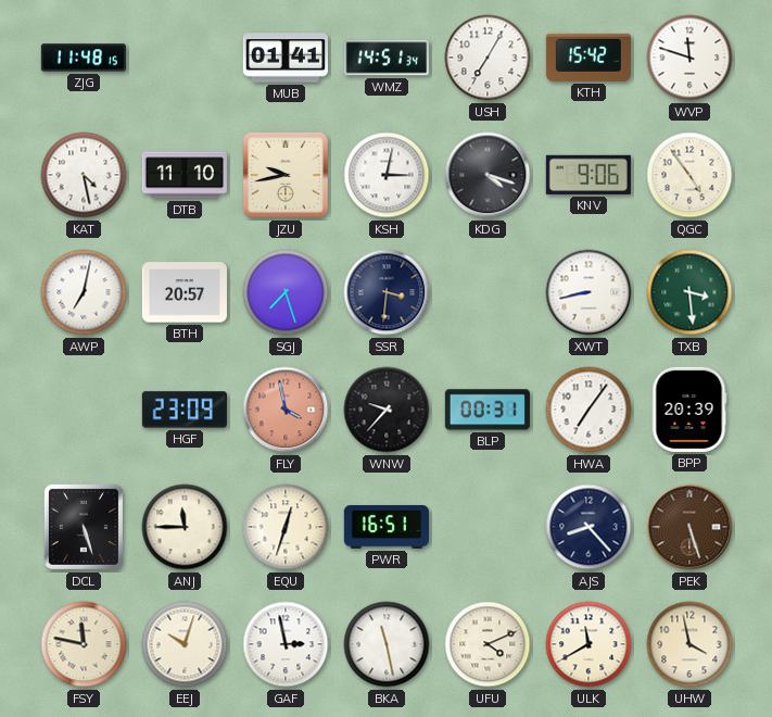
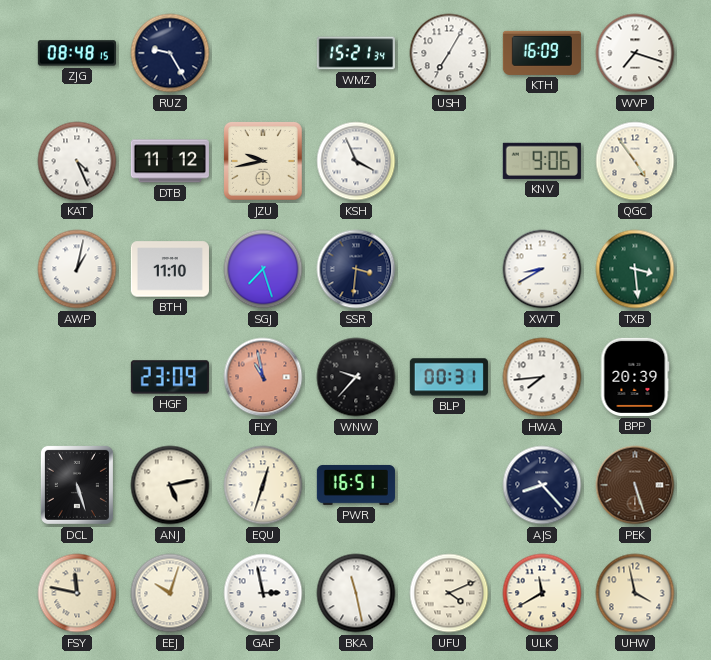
ZJG: 11:48 -> 08:48 (77, 53)
RUZ: none -> 9:25 (170, 53)
MUB: 01:41 -> none (286, 58)
WMZ: 14:51 -> 15:21 (356, 53)
KTH: 15:42 -> 16:09 (542, 53)
WVP: 11:48 -> 7:18 (635, 53)
KAT: 4:28 -> 4:26 (77, 161)
DTB: 11:10 -> 11:12 (170, 161)
KSH: 3:02 -> 3:56 (356, 161)
KDG: 4:18 -> none (488, 175)
AWP: 7:02 -> 1:02 (77, 269)
BTH: 20:57 -> 11:10 (170, 269)
XWT: 8:43 -> 8:40 (542, 269)
FLY: 3:58 -> 10:58 (263, 377)
HWA: 7:06 -> 7:44 (542, 377)
ANJ: 11:45 -> 5:13 (170, 485)
